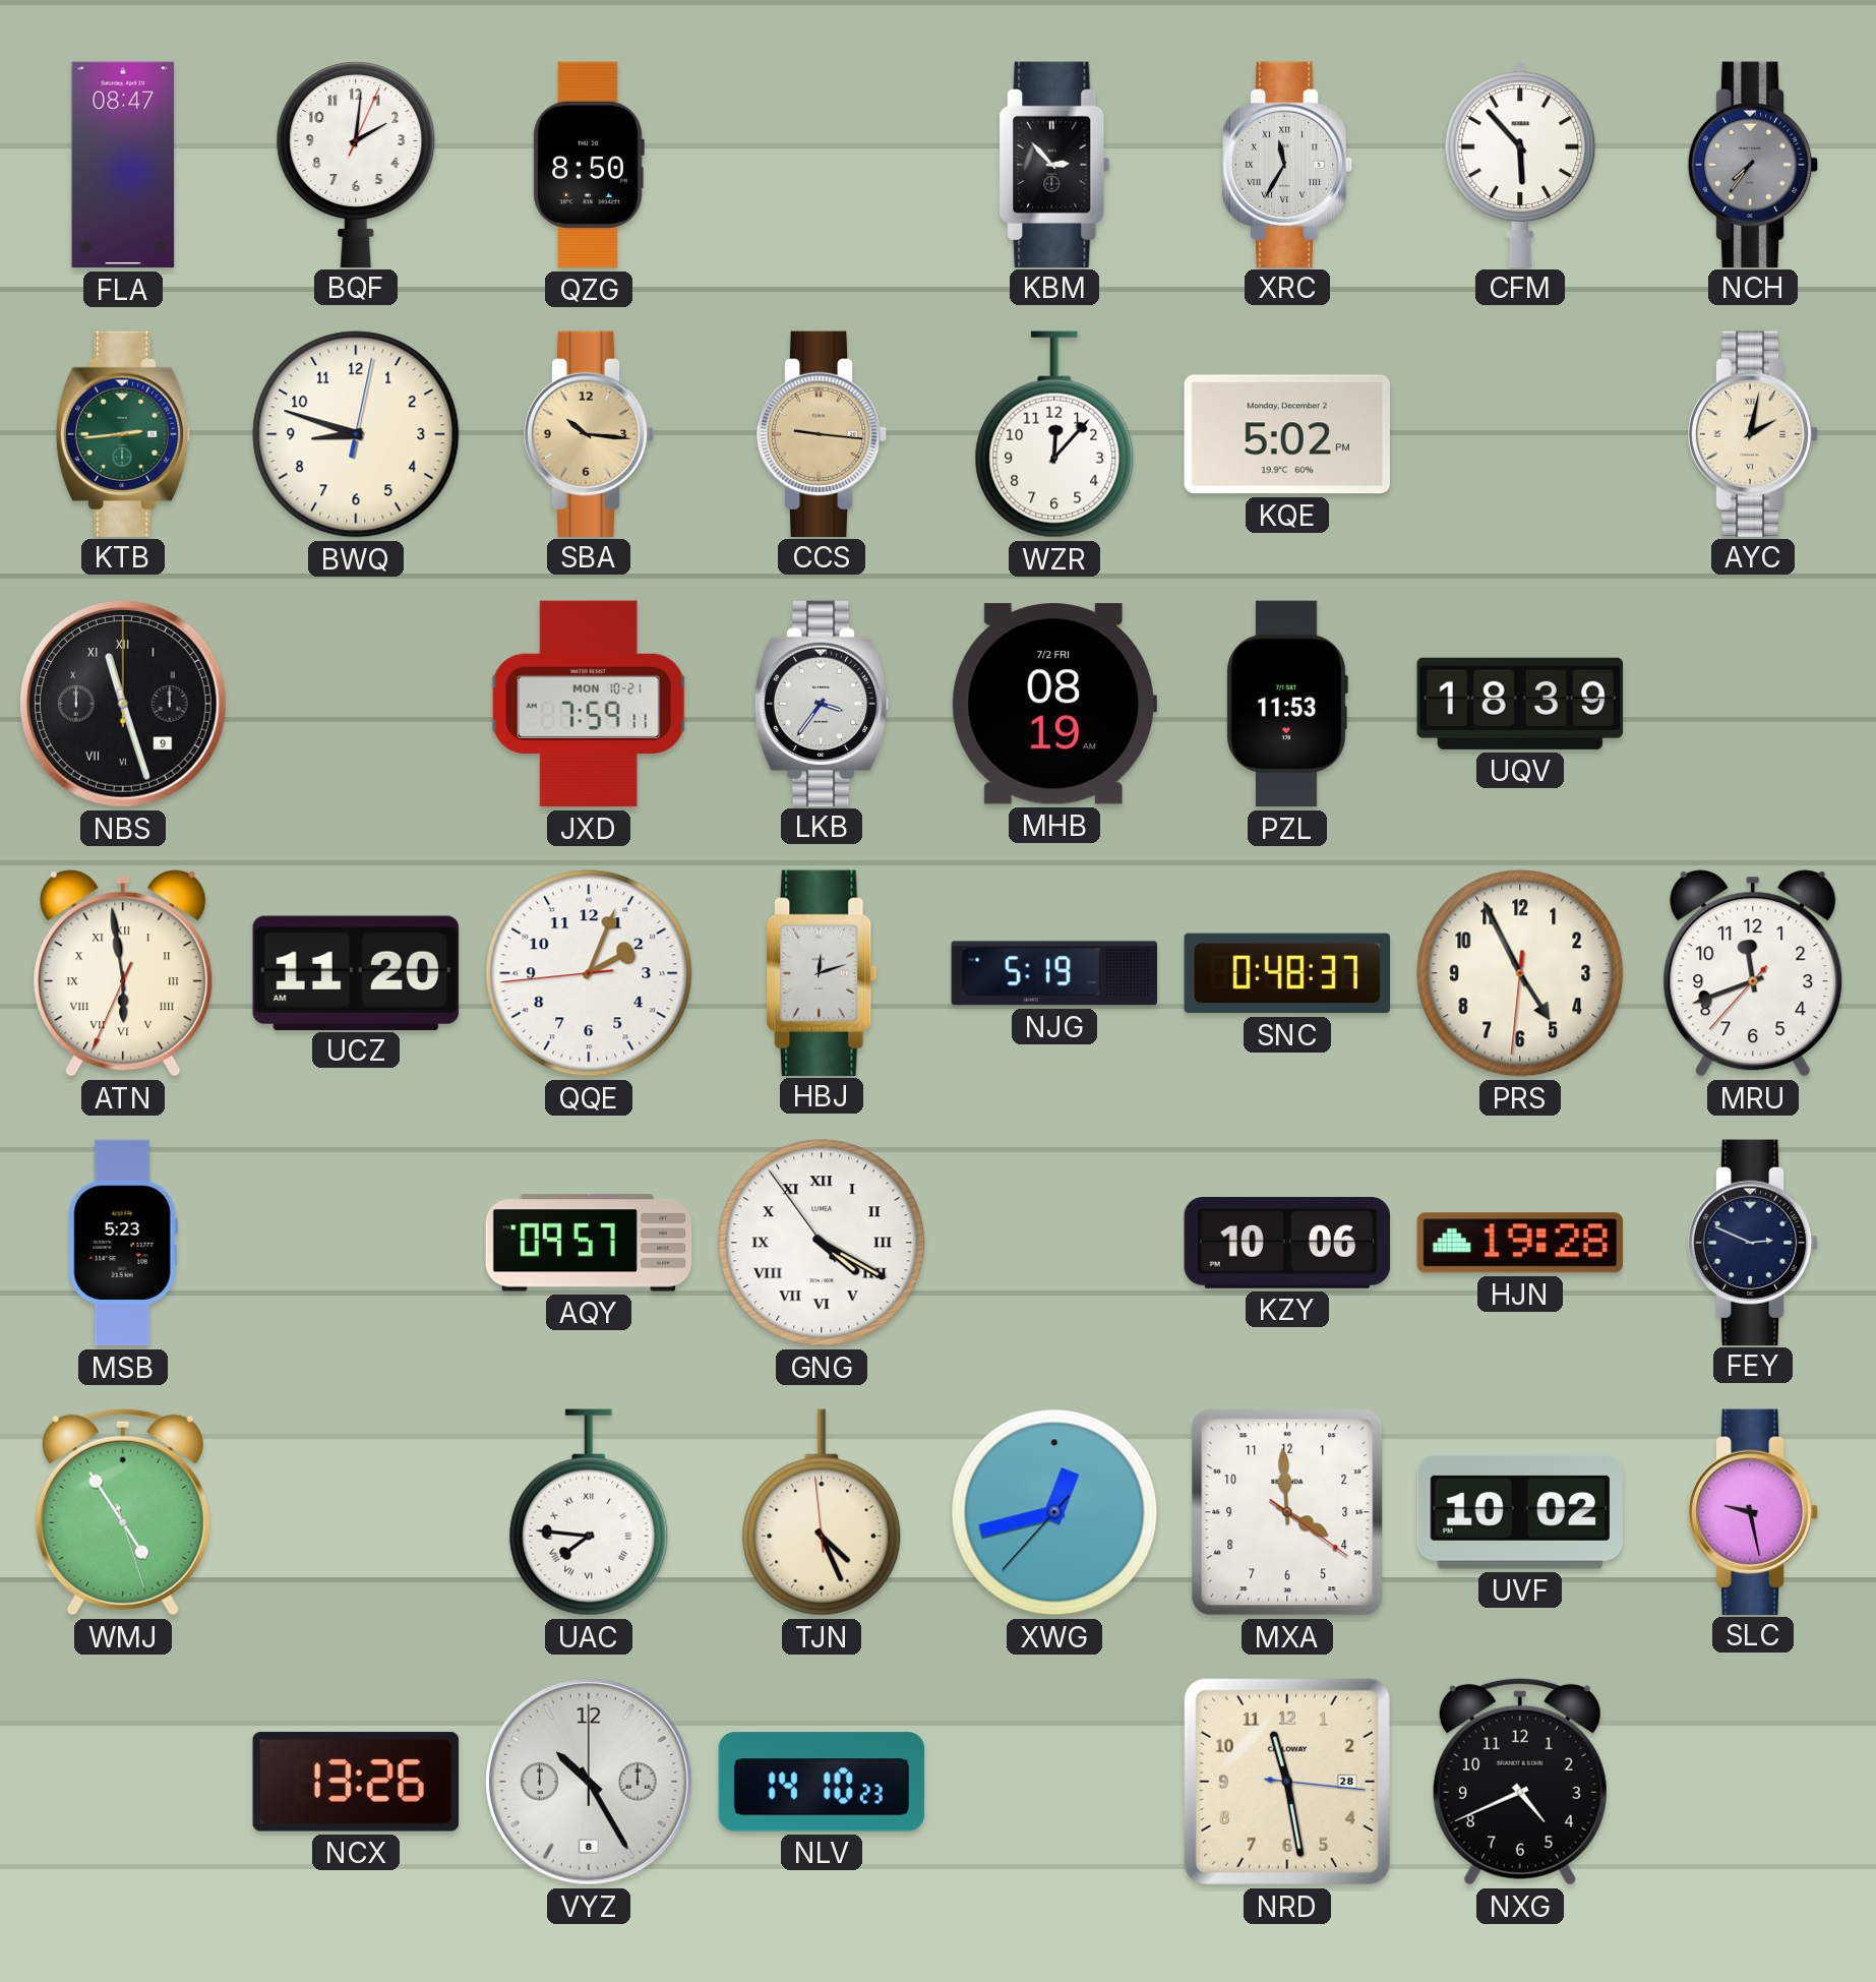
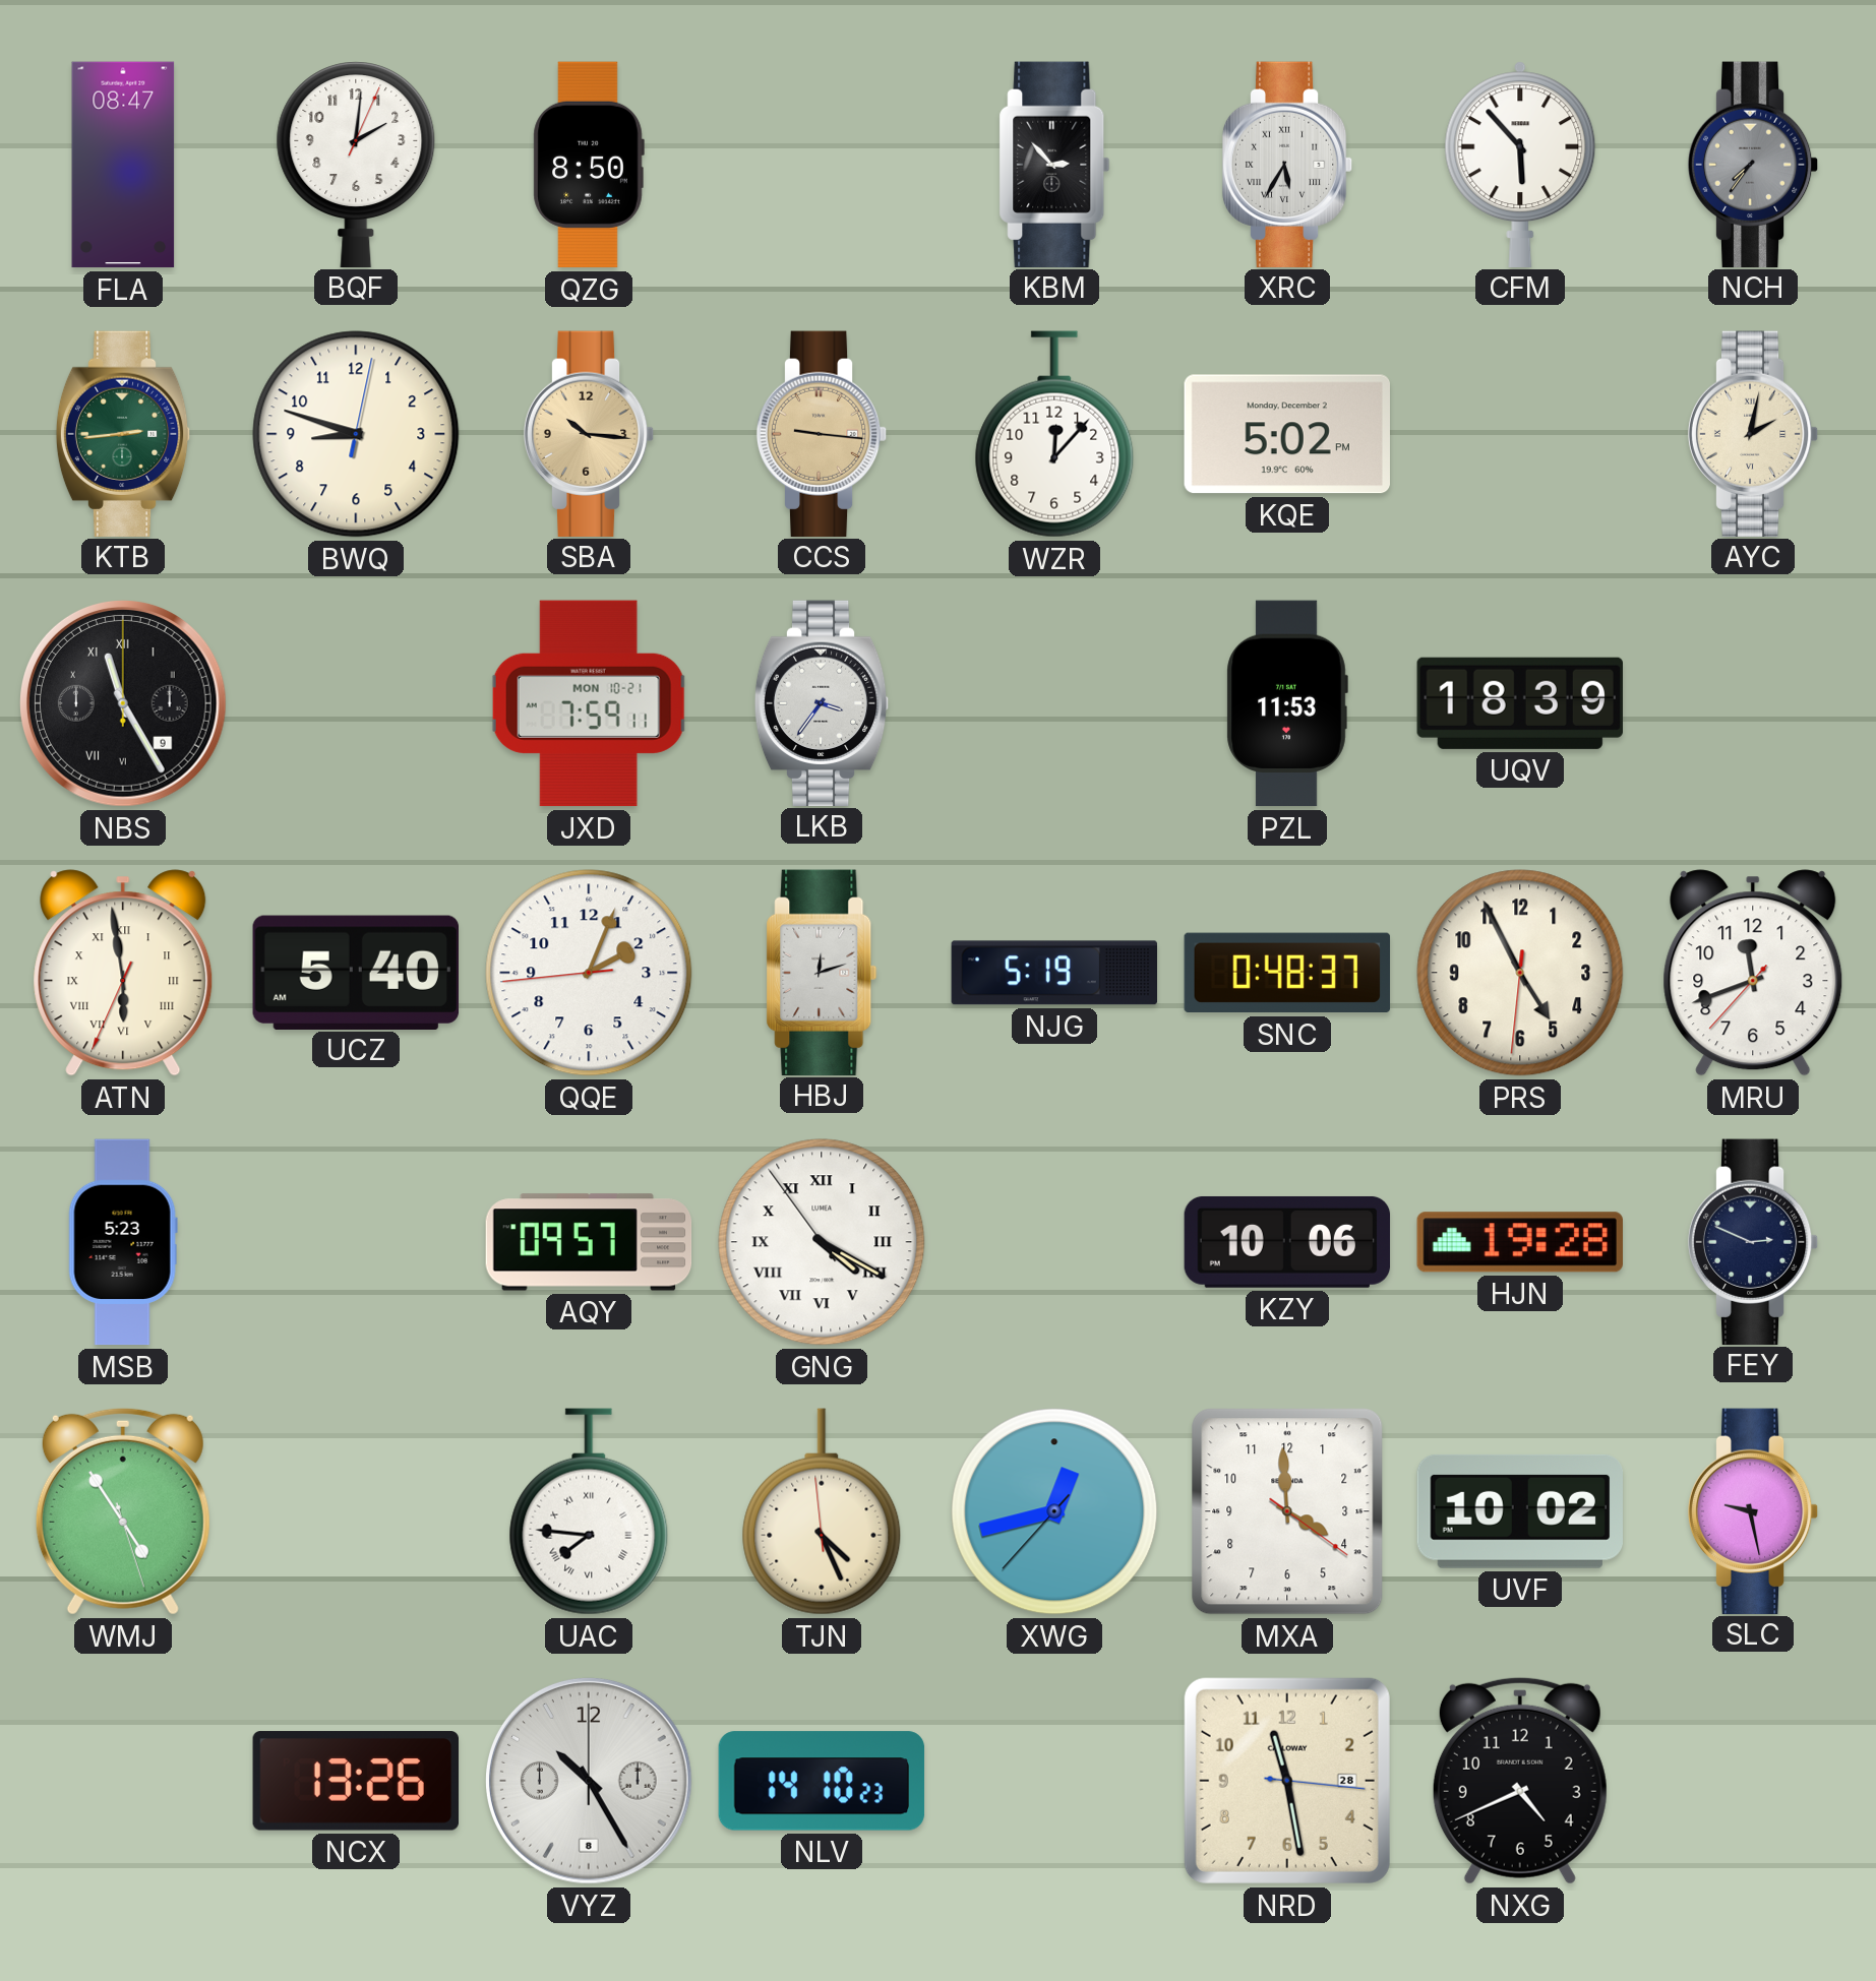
XRC: 11:35 -> 5:35 (1287, 164)
NBS: 11:27 -> 11:25 (124, 704)
MHB: 08:19 -> none (1054, 704)
UCZ: 11:20 -> 5:40 (355, 972)
